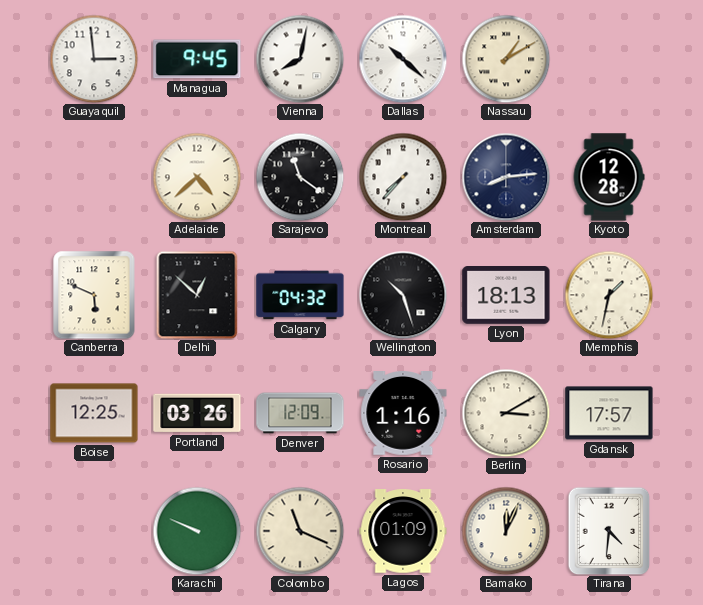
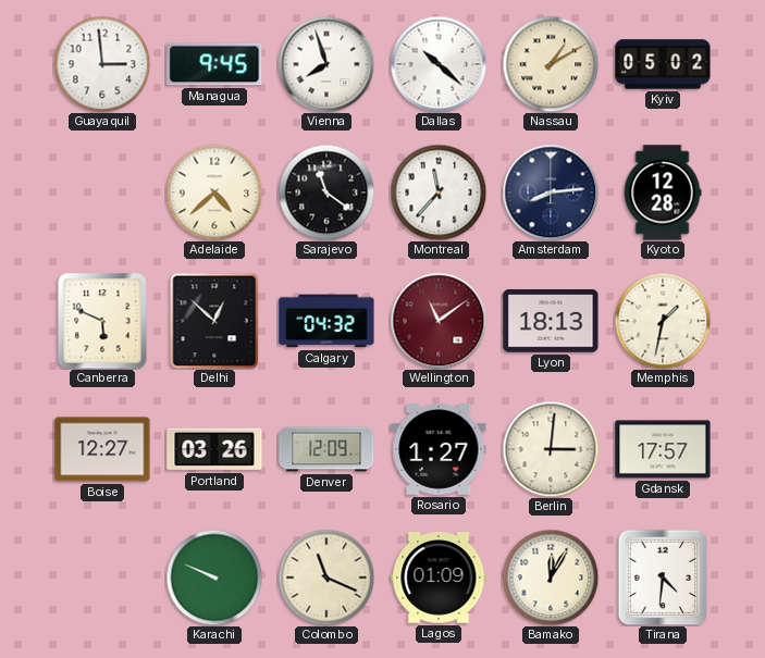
Vienna: 8:02 -> 7:57 (326, 64)
Kyiv: none -> 05:02 (663, 64)
Montreal: 7:37 -> 11:37 (439, 193)
Wellington: 10:27 -> 11:09 (439, 321)
Wellington dial: black -> burgundy (439, 321)
Boise: 12:25 -> 12:27 (102, 449)
Rosario: 1:16 -> 1:27 (439, 450)
Berlin: 3:10 -> 3:01 (551, 449)
Bamako: 12:04 -> 12:05 (551, 578)
